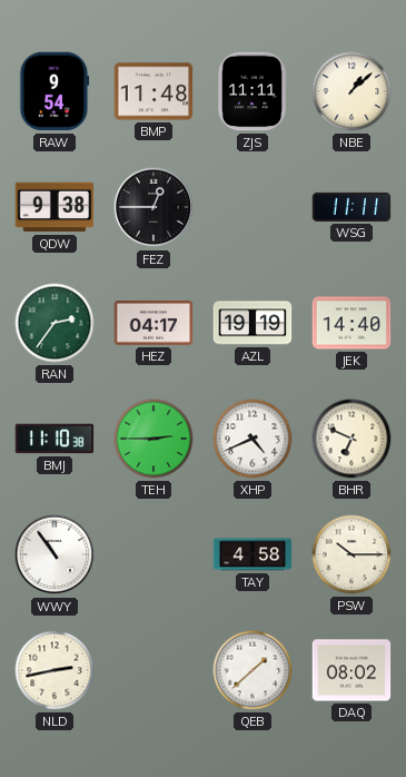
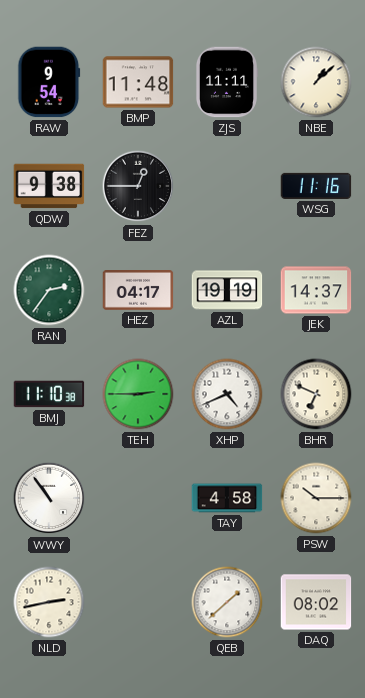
WSG: 11:11 -> 11:16 (316, 186)
JEK: 14:40 -> 14:37 (316, 290)
